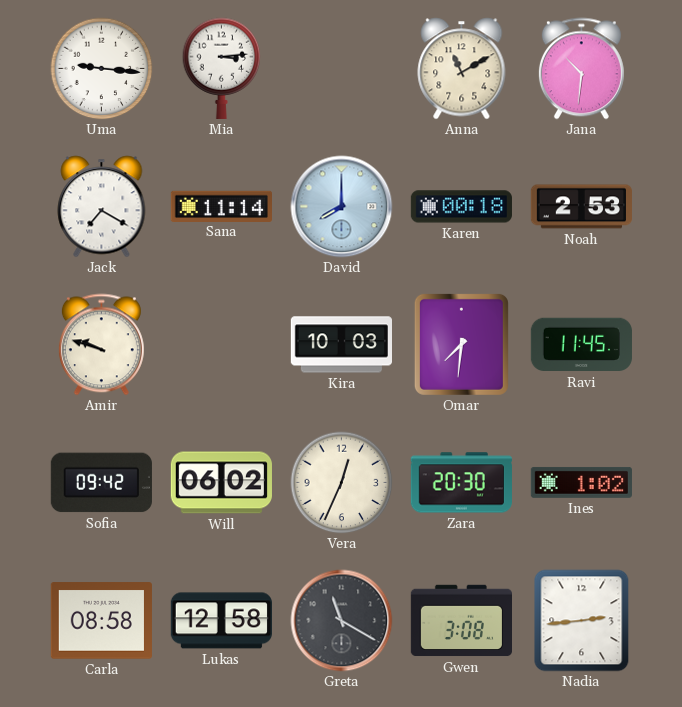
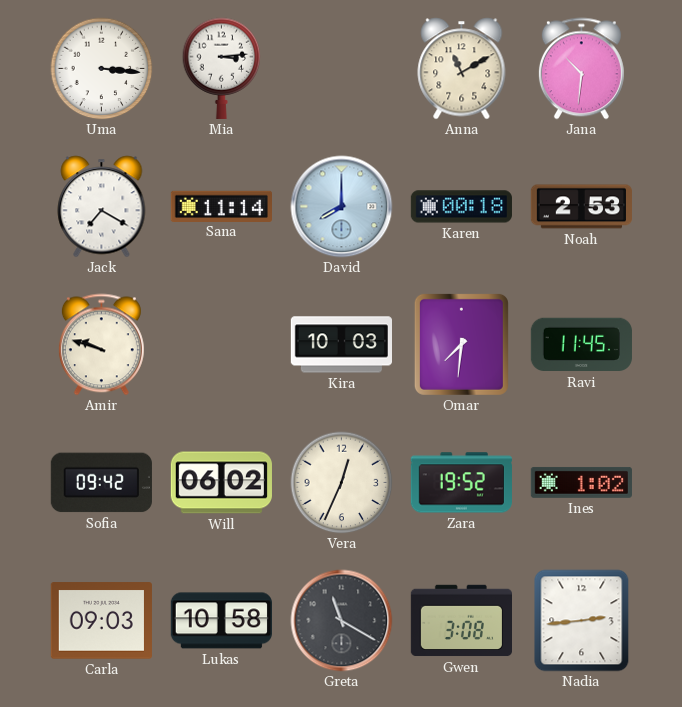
Uma: 9:16 -> 3:16 (102, 69)
Zara: 20:30 -> 19:52 (461, 483)
Carla: 08:58 -> 09:03 (101, 621)
Lukas: 12:58 -> 10:58 (221, 621)
